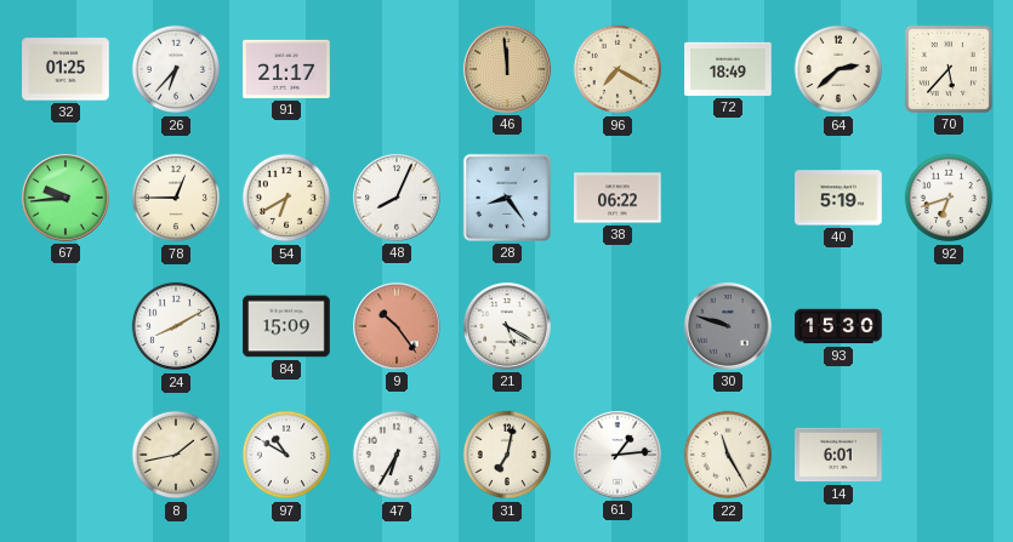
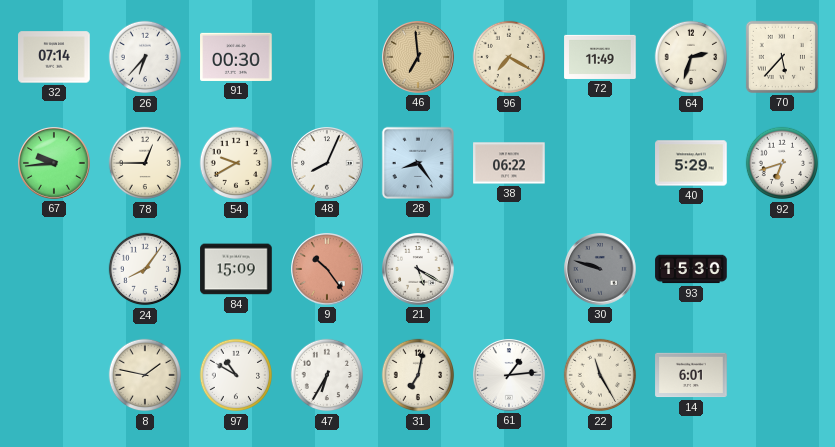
32: 01:25 -> 07:14 (54, 57)
91: 21:17 -> 00:30 (236, 57)
46: 11:59 -> 6:59 (419, 58)
72: 18:49 -> 11:49 (600, 57)
64: 2:38 -> 2:33 (691, 57)
54: 6:40 -> 9:40 (236, 163)
40: 5:19 -> 5:29 (691, 163)
24: 8:10 -> 8:06 (145, 269)
8: 1:43 -> 1:47 (145, 375)
